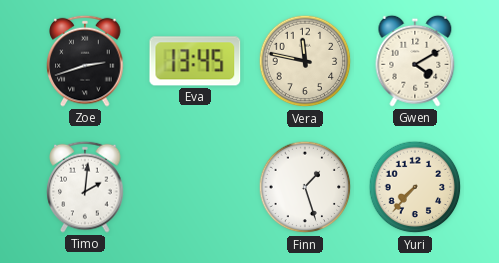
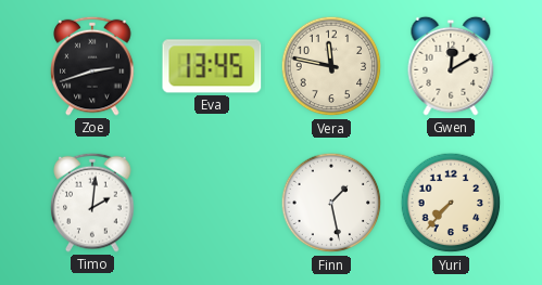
Gwen: 4:10 -> 12:10 (451, 66)
Finn: 1:27 -> 1:28 (331, 203)
